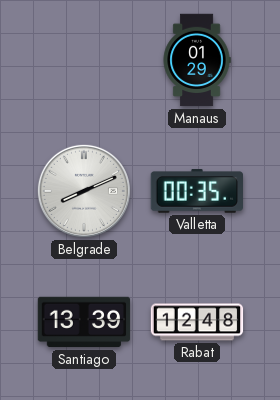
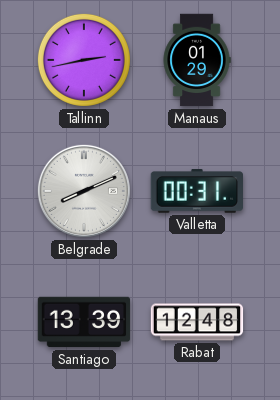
Tallinn: none -> 2:43 (84, 60)
Valletta: 00:35 -> 00:31 (196, 191)
